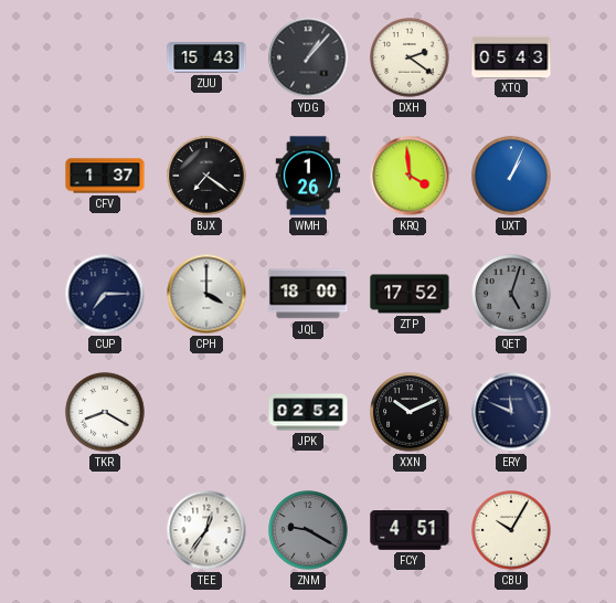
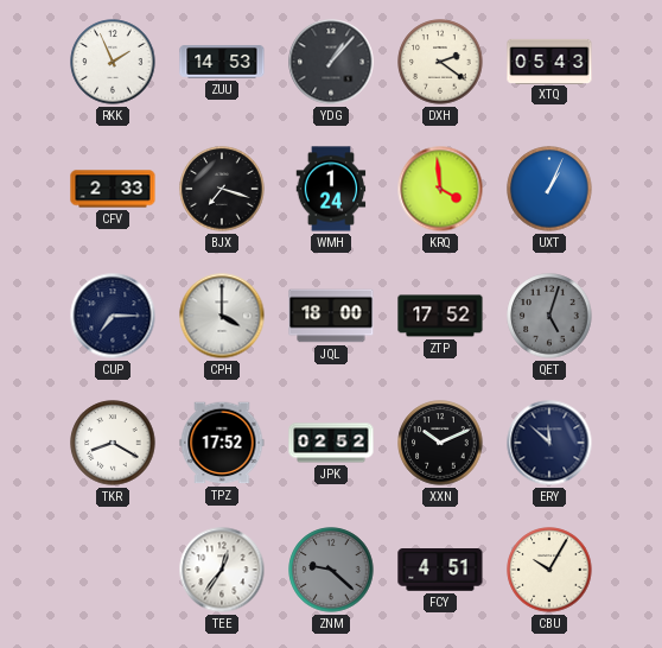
RKK: none -> 1:56 (113, 62)
ZUU: 15:43 -> 14:53 (222, 62)
CFV: 1:37 -> 2:33 (113, 189)
BJX: 7:21 -> 7:18 (222, 189)
WMH: 1:26 -> 1:24 (331, 189)
TPZ: none -> 17:52 (222, 443)
ERY: 11:49 -> 11:52 (549, 443)
ZNM: 9:20 -> 9:22 (331, 570)
